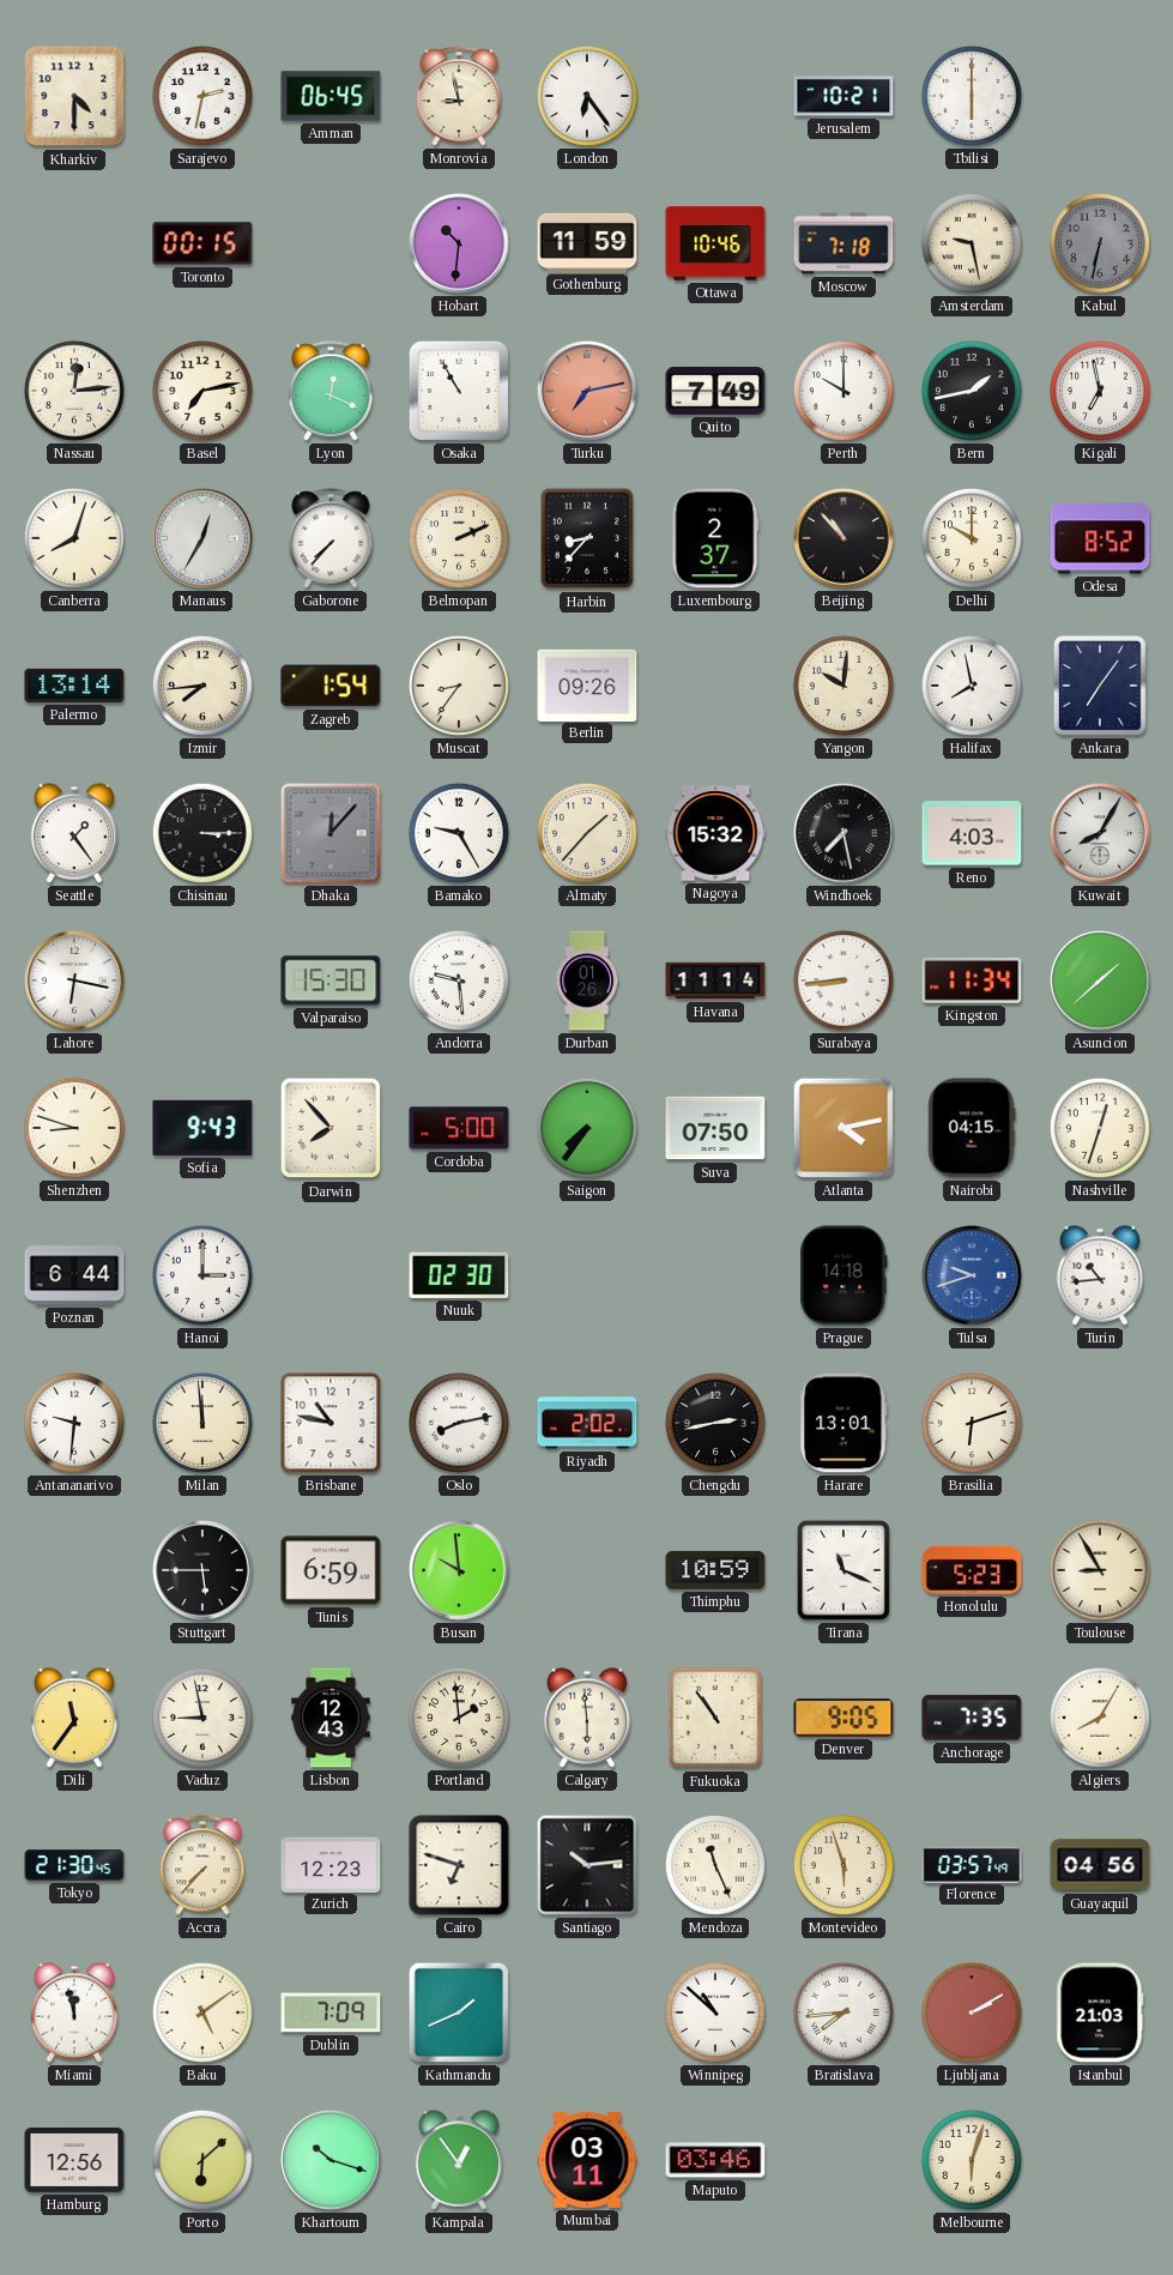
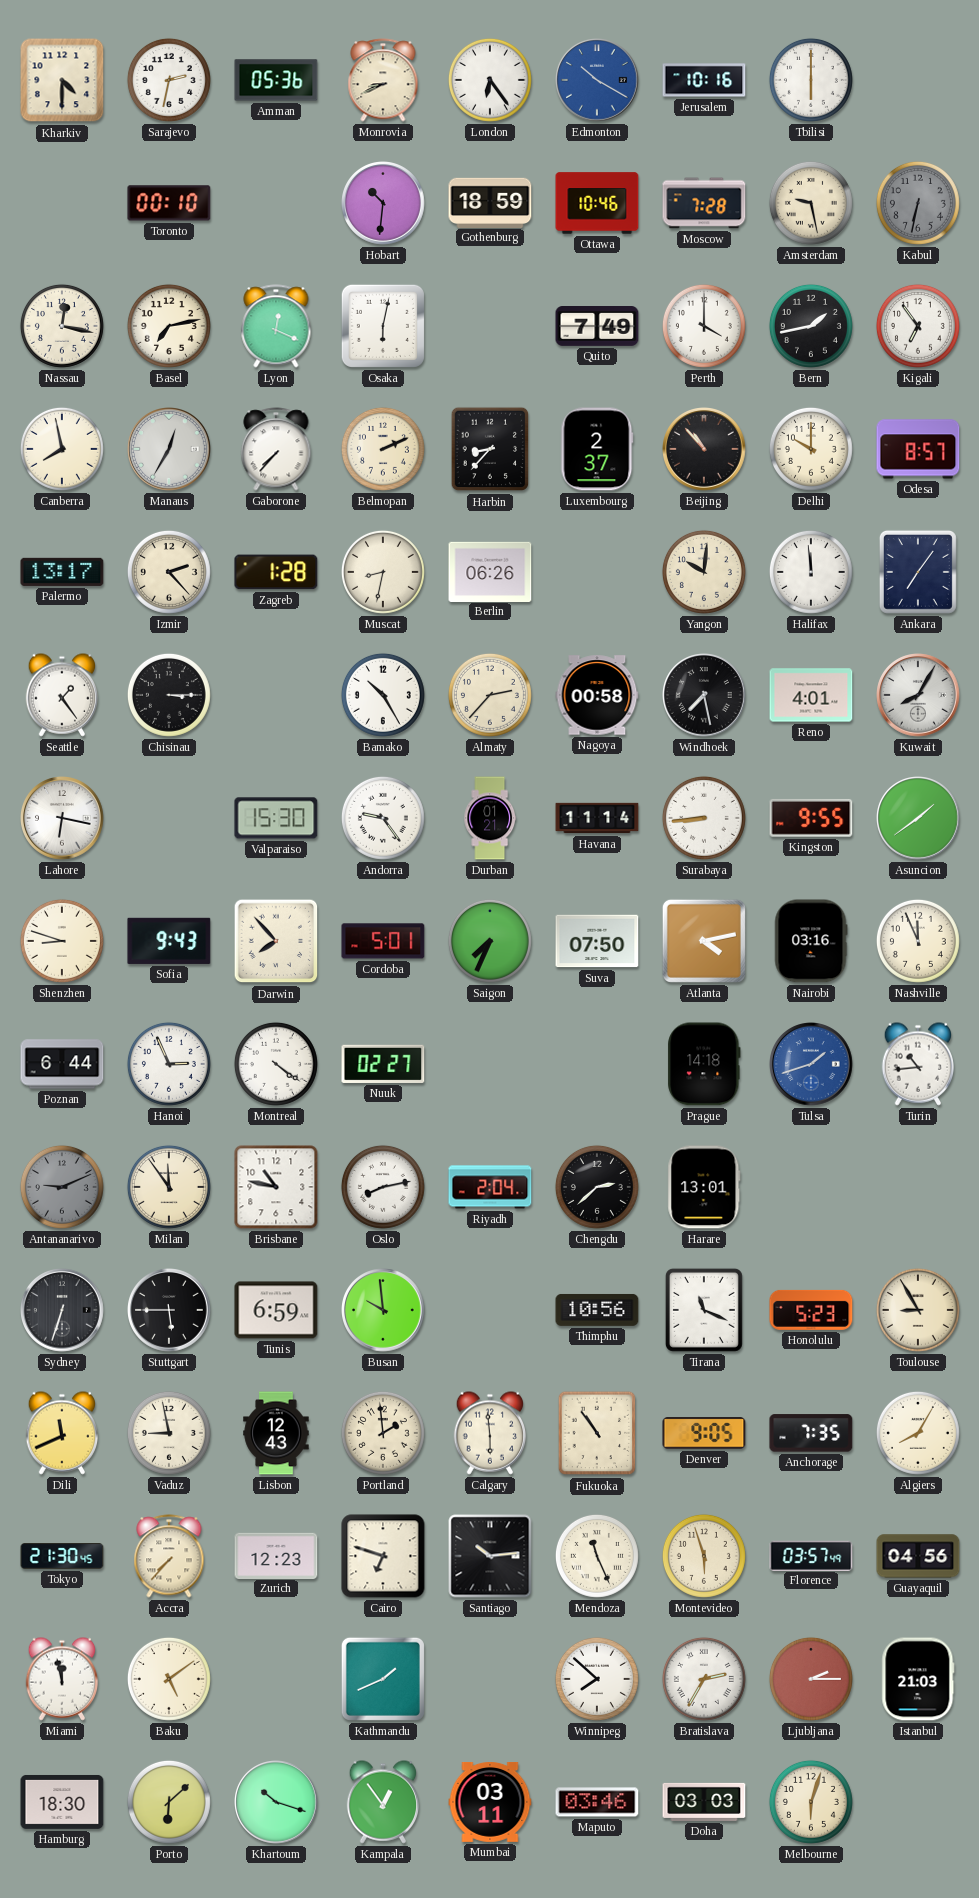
Amman: 06:45 -> 05:36 (276, 80)
Monrovia: 8:58 -> 8:41 (383, 80)
Edmonton: none -> 10:20 (598, 81)
Jerusalem: 10:21 -> 10:16 (704, 80)
Toronto: 00:15 -> 00:10 (169, 203)
Gothenburg: 11:59 -> 18:59 (490, 202)
Moscow: 7:18 -> 7:28 (704, 203)
Nassau: 12:14 -> 12:17 (62, 326)
Osaka: 10:55 -> 6:02 (383, 326)
Turku: 7:13 -> none (588, 392)
Perth: 10:00 -> 4:00 (704, 326)
Kigali: 6:58 -> 6:54 (918, 326)
Canberra: 8:03 -> 7:58 (62, 449)
Odesa: 8:52 -> 8:57 (918, 449)
Palermo: 13:14 -> 13:17 (62, 572)
Izmir: 7:44 -> 2:23 (169, 572)
Zagreb: 1:54 -> 1:28 (276, 572)
Muscat: 8:36 -> 8:32 (383, 572)
Berlin: 09:26 -> 06:26 (490, 571)
Halifax: 7:58 -> 11:59 (811, 572)
Dhaka: 12:07 -> none (331, 833)
Bamako: 9:25 -> 10:25 (383, 695)
Almaty: 1:37 -> 2:37 (490, 695)
Nagoya: 15:32 -> 00:58 (597, 695)
Reno: 4:03 -> 4:01 (811, 695)
Andorra: 9:29 -> 9:24 (383, 818)
Durban: 01:26 -> 01:21 (489, 818)
Kingston: 11:34 -> 9:55 (811, 818)
Asuncion: 1:38 -> 1:39 (919, 819)
Cordoba: 5:00 -> 5:01 (383, 941)
Saigon: 7:36 -> 7:34 (490, 941)
Nairobi: 04:15 -> 03:16 (811, 941)
Nashville: 12:33 -> 11:56 (918, 941)
Hanoi: 3:00 -> 2:56 (169, 1064)
Montreal: none -> 4:21 (276, 1064)
Nuuk: 02:30 -> 02:27 (383, 1064)
Tulsa: 9:42 -> 1:42 (812, 1065)
Antananarivo: 9:31 -> 9:11 (62, 1187)
Antananarivo dial: white -> grey (62, 1187)
Milan: 11:59 -> 11:54 (169, 1187)
Riyadh: 2:02 -> 2:04 (490, 1187)
Chengdu: 2:43 -> 2:38 (597, 1187)
Brasilia: 6:12 -> none (972, 1423)
Sydney: none -> 6:33 (63, 1311)
Thimphu: 10:59 -> 10:56 (597, 1310)
Dili: 11:36 -> 11:41 (62, 1433)
Dublin: 7:09 -> none (331, 2012)
Winnipeg: 10:52 -> 7:52 (597, 1679)
Bratislava: 7:44 -> 2:35 (704, 1679)
Ljubljana: 2:10 -> 2:15 (811, 1679)
Hamburg: 12:56 -> 18:30 (62, 1802)
Doha: none -> 03:03 (704, 1802)
